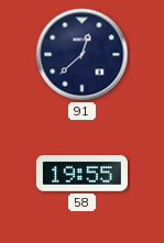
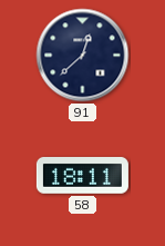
58: 19:55 -> 18:11 (82, 176)
